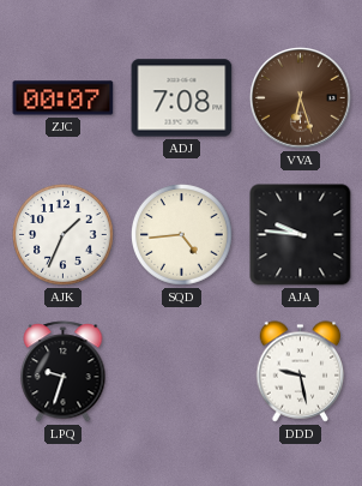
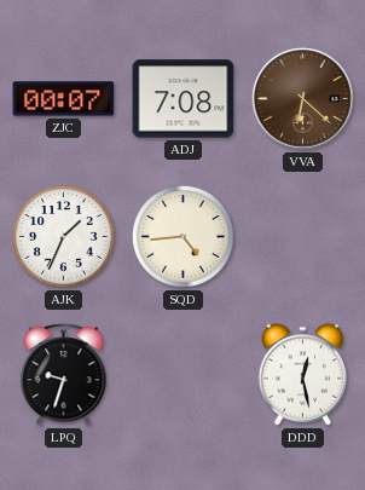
VVA: 6:27 -> 6:22 (303, 99)
AJA: 9:46 -> none (301, 235)
DDD: 9:28 -> 12:28 (303, 375)
